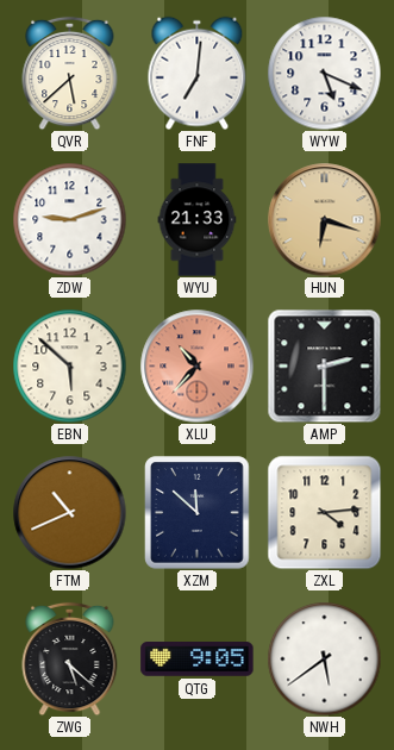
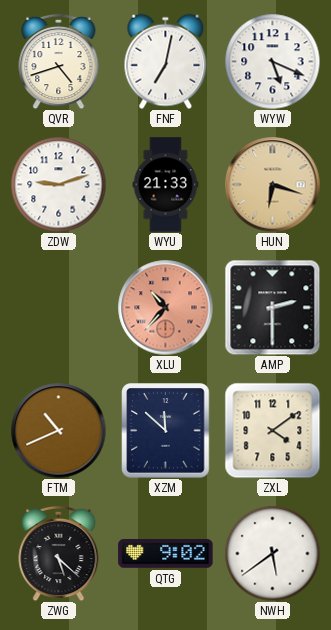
QVR: 5:38 -> 4:42 (59, 61)
FNF: 7:01 -> 7:02 (166, 61)
EBN: 5:52 -> none (69, 365)
ZXL: 4:14 -> 4:09 (272, 430)
QTG: 9:05 -> 9:02 (166, 554)
